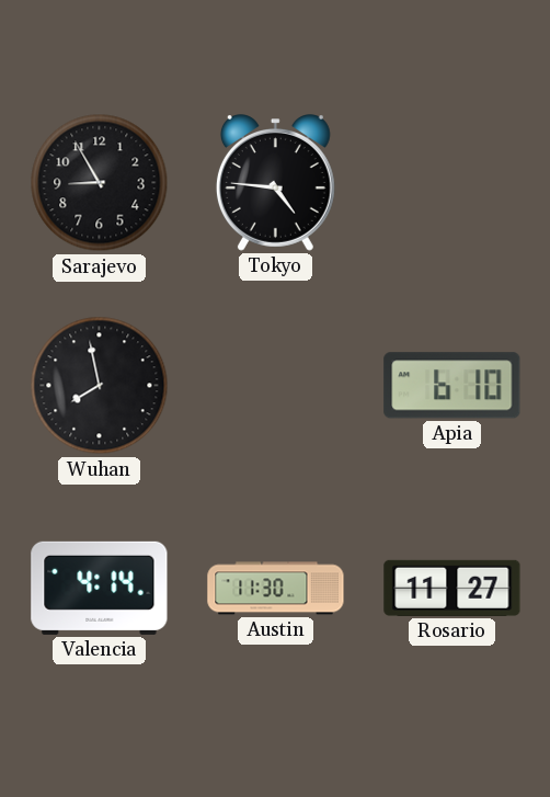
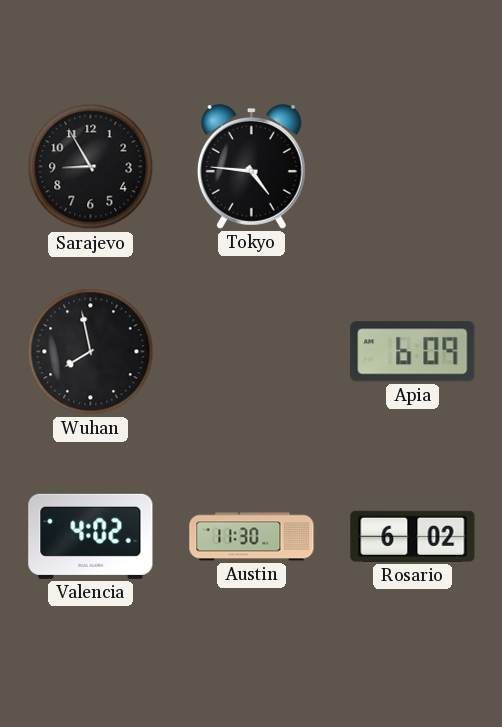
Apia: 6:10 -> 6:09 (413, 352)
Valencia: 4:14 -> 4:02 (91, 536)
Rosario: 11:27 -> 6:02 (413, 536)
